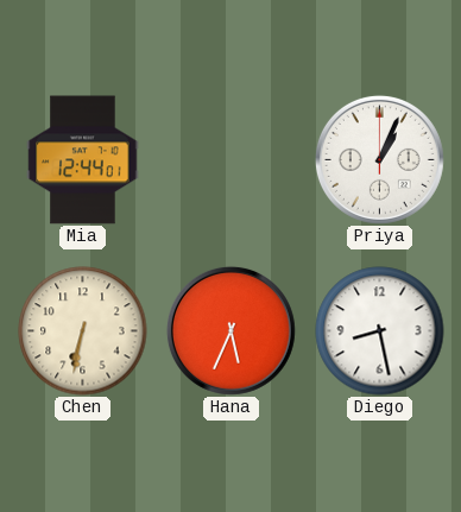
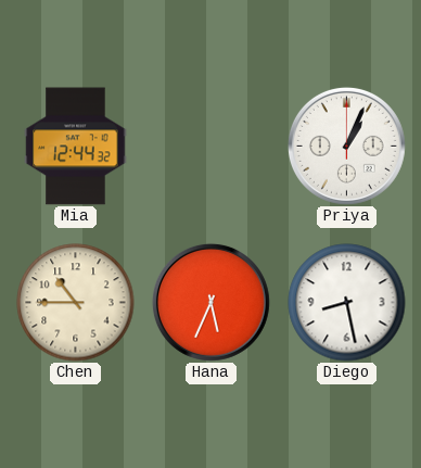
Mia: 12:44:01 -> 12:44:32 (76, 147)
Chen: 6:32 -> 10:45 (76, 303)
